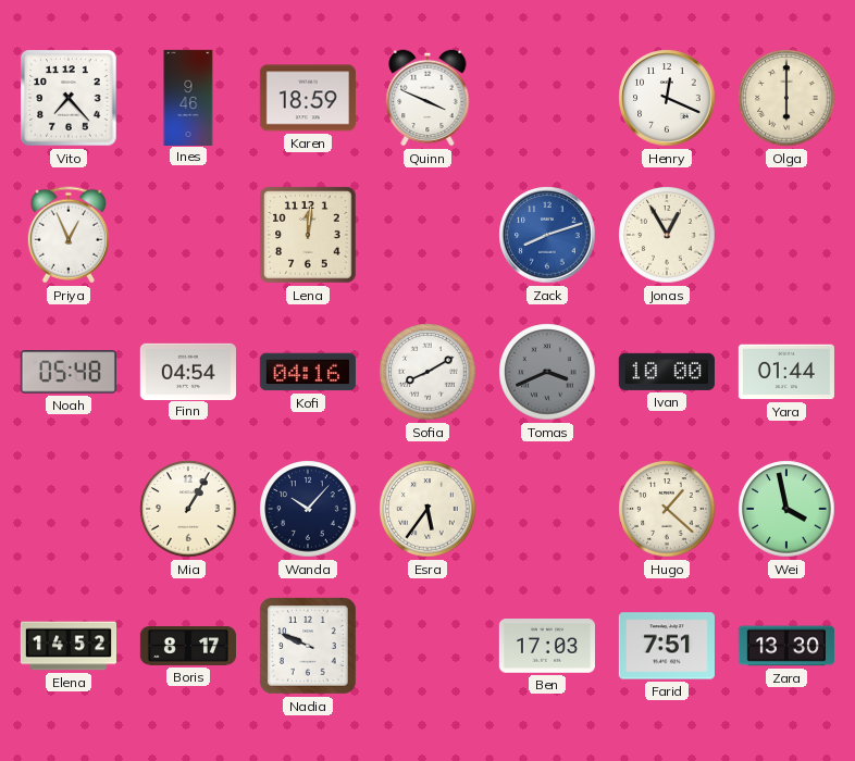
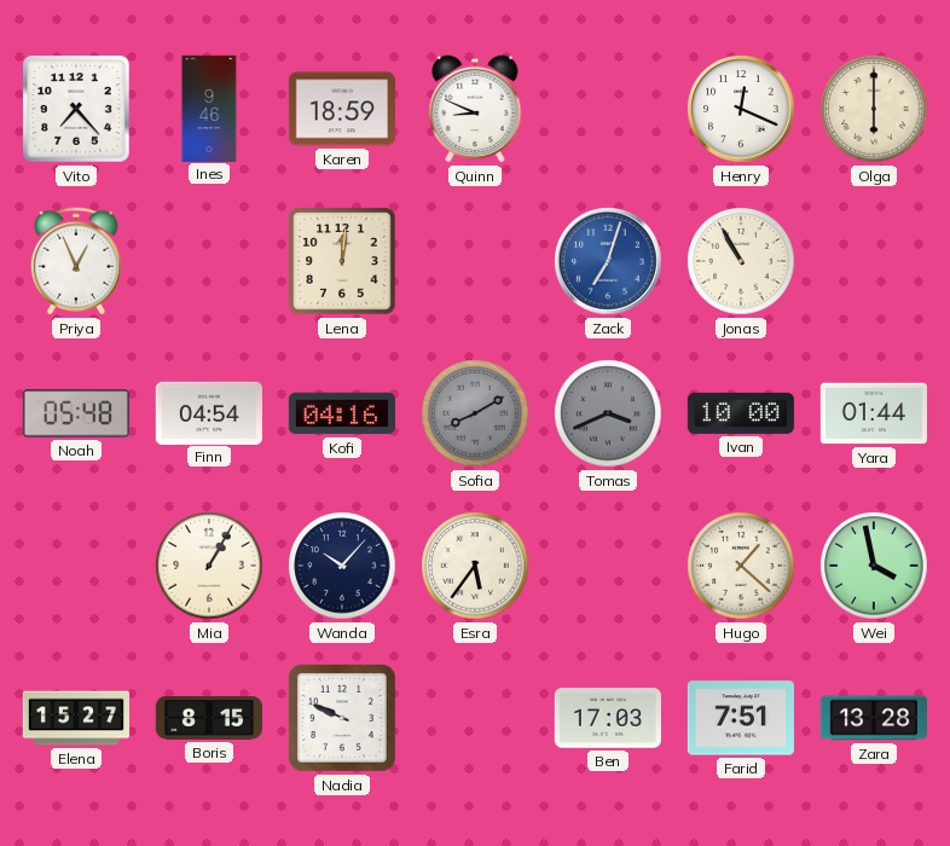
Quinn: 3:49 -> 8:49 (475, 109)
Zack: 8:12 -> 7:03 (608, 261)
Jonas: 12:55 -> 10:55 (741, 261)
Sofia dial: white -> grey (475, 413)
Elena: 14:52 -> 15:27 (75, 718)
Boris: 8:17 -> 8:15 (208, 718)
Zara: 13:30 -> 13:28 (874, 718)
